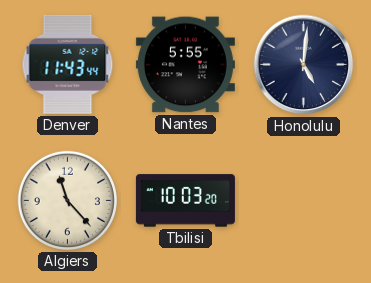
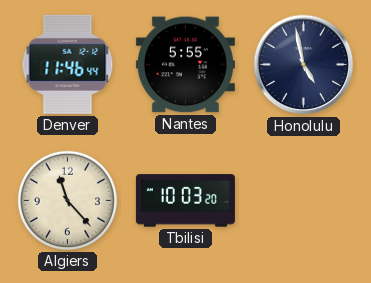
Denver: 11:43 -> 11:46 (68, 64)
Honolulu: 5:01 -> 4:58 (304, 65)
